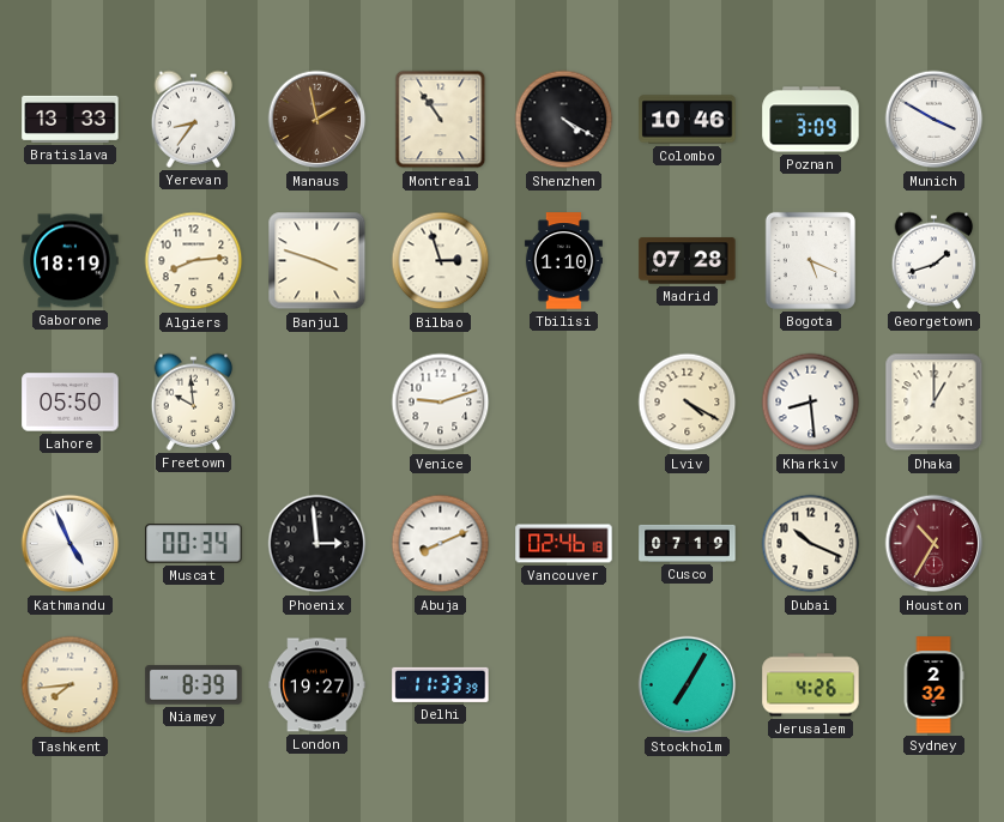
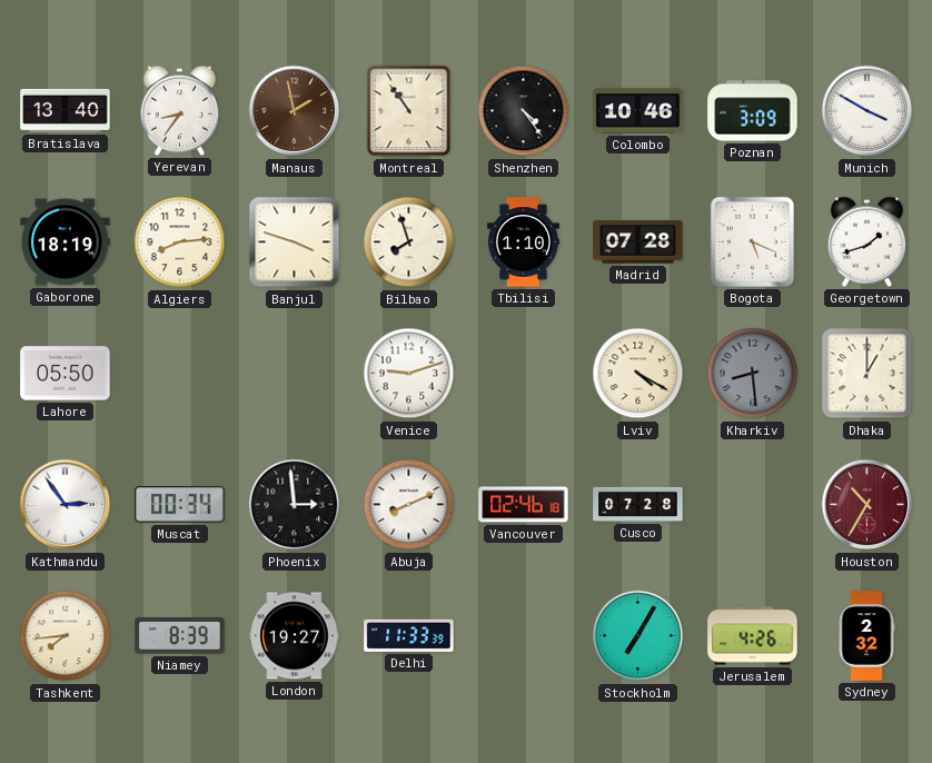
Bratislava: 13:33 -> 13:40 (66, 110)
Shenzhen: 4:20 -> 4:24 (524, 111)
Bilbao: 2:57 -> 7:57 (409, 242)
Freetown: 9:59 -> none (194, 401)
Kharkiv dial: white -> grey (753, 374)
Kathmandu: 4:56 -> 2:54 (66, 505)
Cusco: 07:19 -> 07:28 (638, 504)
Dubai: 10:19 -> none (811, 544)
